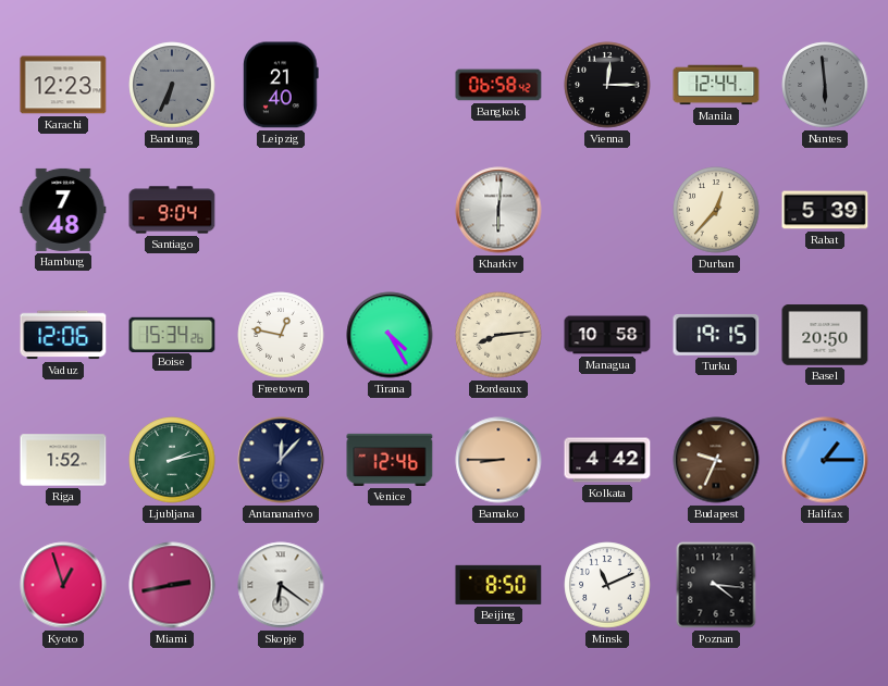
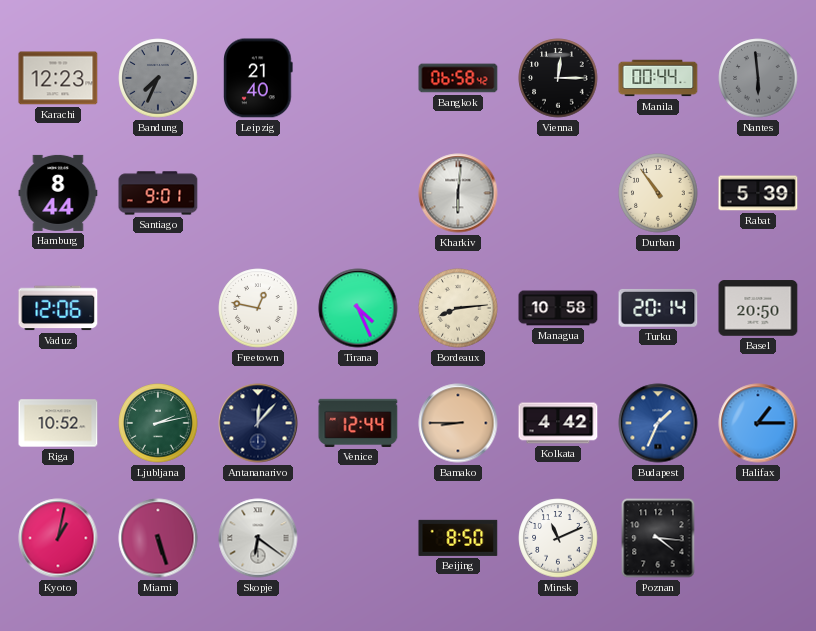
Bandung: 6:34 -> 7:34 (158, 78)
Manila: 12:44 -> 00:44 (658, 78)
Hamburg: 7:48 -> 8:44 (58, 193)
Santiago: 9:04 -> 9:01 (158, 193)
Durban: 12:37 -> 10:54 (658, 193)
Boise: 15:34 -> none (172, 334)
Tirana: 4:25 -> 4:26 (358, 308)
Turku: 19:15 -> 20:14 (658, 308)
Riga: 1:52 -> 10:52 (58, 423)
Venice: 12:46 -> 12:44 (358, 423)
Budapest: 9:34 -> 1:34 (658, 423)
Budapest dial: brown -> blue (658, 423)
Kyoto: 12:57 -> 1:02 (58, 538)
Miami: 2:43 -> 5:27 (158, 538)
